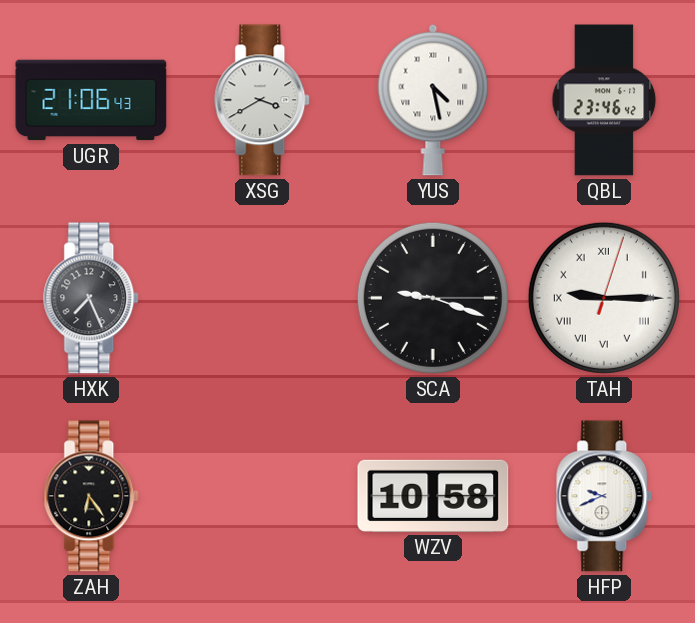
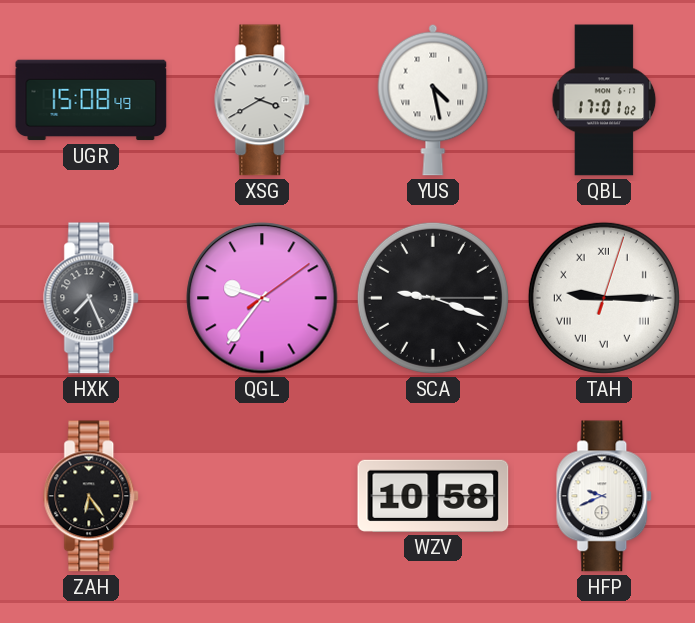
UGR: 21:06 -> 15:08 (91, 100)
QBL: 23:46 -> 17:01 (604, 100)
QGL: none -> 9:36 (262, 298)
